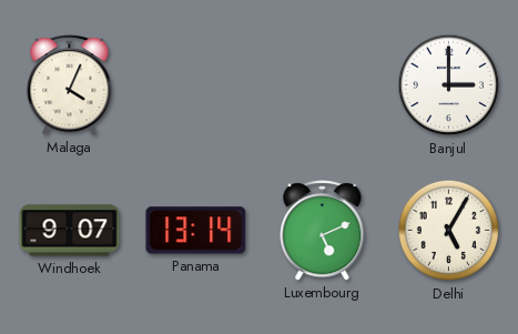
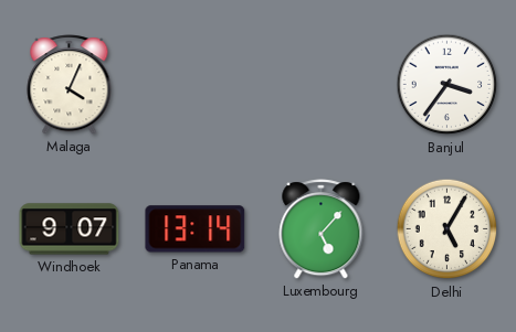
Banjul: 3:00 -> 3:36 (447, 85)
Luxembourg: 5:11 -> 5:07 (322, 229)
